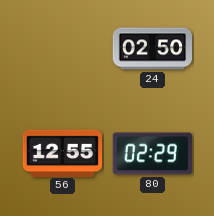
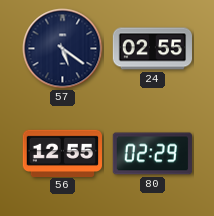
57: none -> 5:21 (63, 49)
24: 02:50 -> 02:55 (153, 49)
